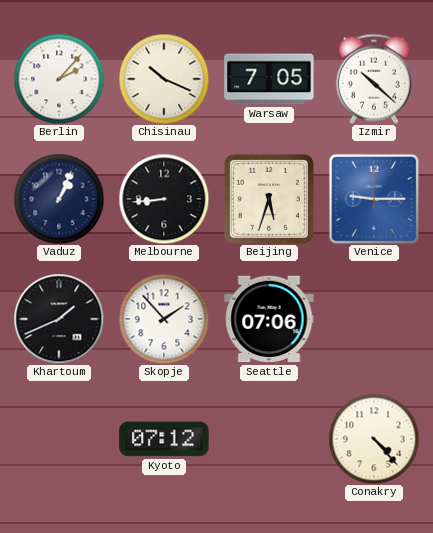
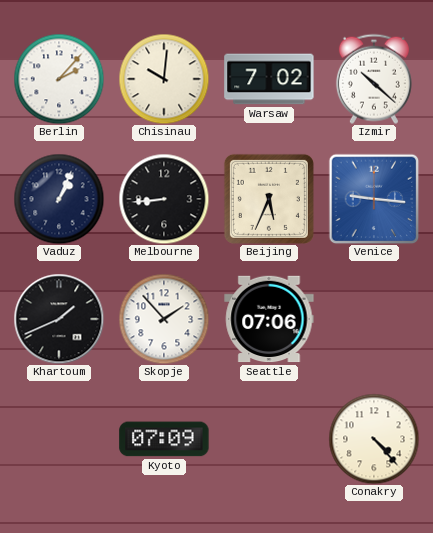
Chisinau: 10:19 -> 10:01 (164, 79)
Warsaw: 7:05 -> 7:02 (269, 79)
Beijing: 5:33 -> 5:34 (269, 199)
Venice: 9:15 -> 9:16 (374, 199)
Kyoto: 07:12 -> 07:09 (164, 439)
